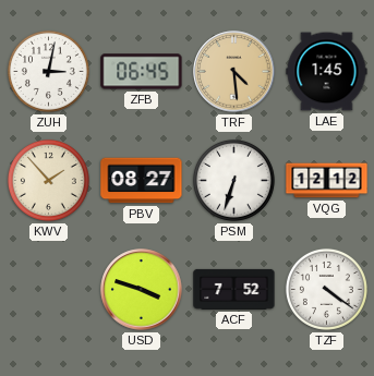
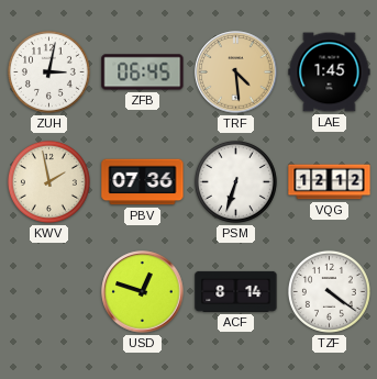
KWV: 1:53 -> 1:58 (48, 181)
PBV: 08:27 -> 07:36 (143, 182)
USD: 3:48 -> 12:48 (143, 292)
ACF: 7:52 -> 8:14 (236, 291)
